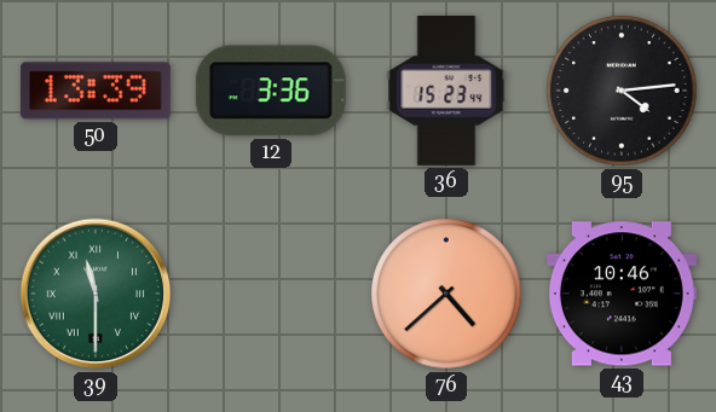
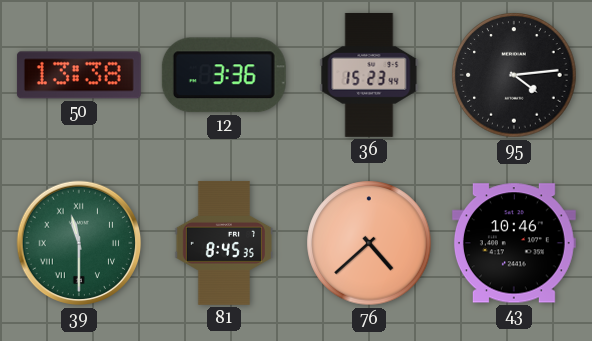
50: 13:39 -> 13:38 (79, 75)
81: none -> 8:45 (223, 243)
